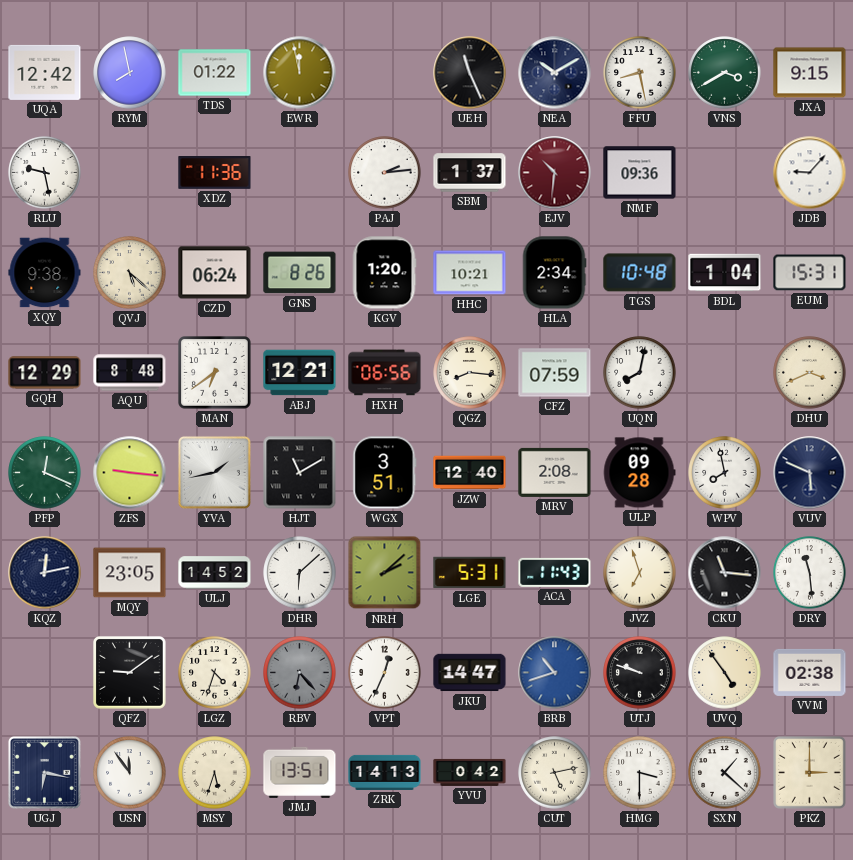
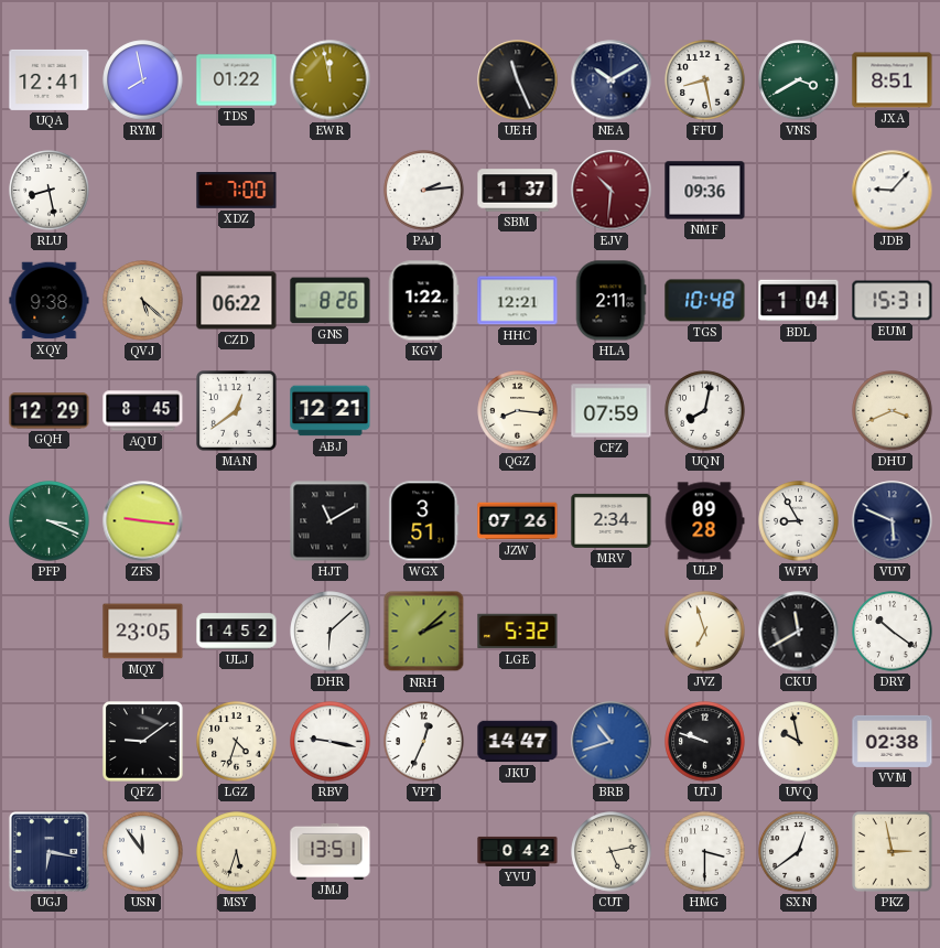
UQA: 12:42 -> 12:41 (50, 79)
JXA: 9:15 -> 8:51 (893, 80)
RLU: 9:28 -> 8:28 (50, 191)
XDZ: 11:36 -> 7:00 (237, 191)
CZD: 06:24 -> 06:22 (237, 301)
KGV: 1:20 -> 1:22 (423, 301)
HHC: 10:21 -> 12:21 (518, 301)
HLA: 2:34 -> 2:11 (611, 301)
AQU: 8:48 -> 8:45 (143, 411)
MAN: 6:39 -> 12:39 (237, 411)
HXH: 06:56 -> none (385, 373)
PFP: 12:19 -> 3:19 (50, 521)
YVA: 1:43 -> none (214, 472)
JZW: 12:40 -> 07:26 (518, 521)
MRV: 2:08 -> 2:34 (612, 520)
WPV: 7:58 -> 8:55 (799, 521)
KQZ: 12:13 -> none (45, 573)
LGE: 5:31 -> 5:32 (518, 632)
ACA: 11:43 -> none (555, 572)
CKU: 11:16 -> 11:40 (799, 632)
DRY: 11:29 -> 10:21 (893, 632)
RBV: 6:23 -> 9:17 (331, 742)
RBV dial: grey -> white (331, 742)
UVQ: 4:54 -> 9:58 (799, 742)
ZRK: 14:13 -> none (385, 772)
SXN: 1:22 -> 12:39 (799, 852)
PKZ: 3:00 -> 2:58 (893, 852)
